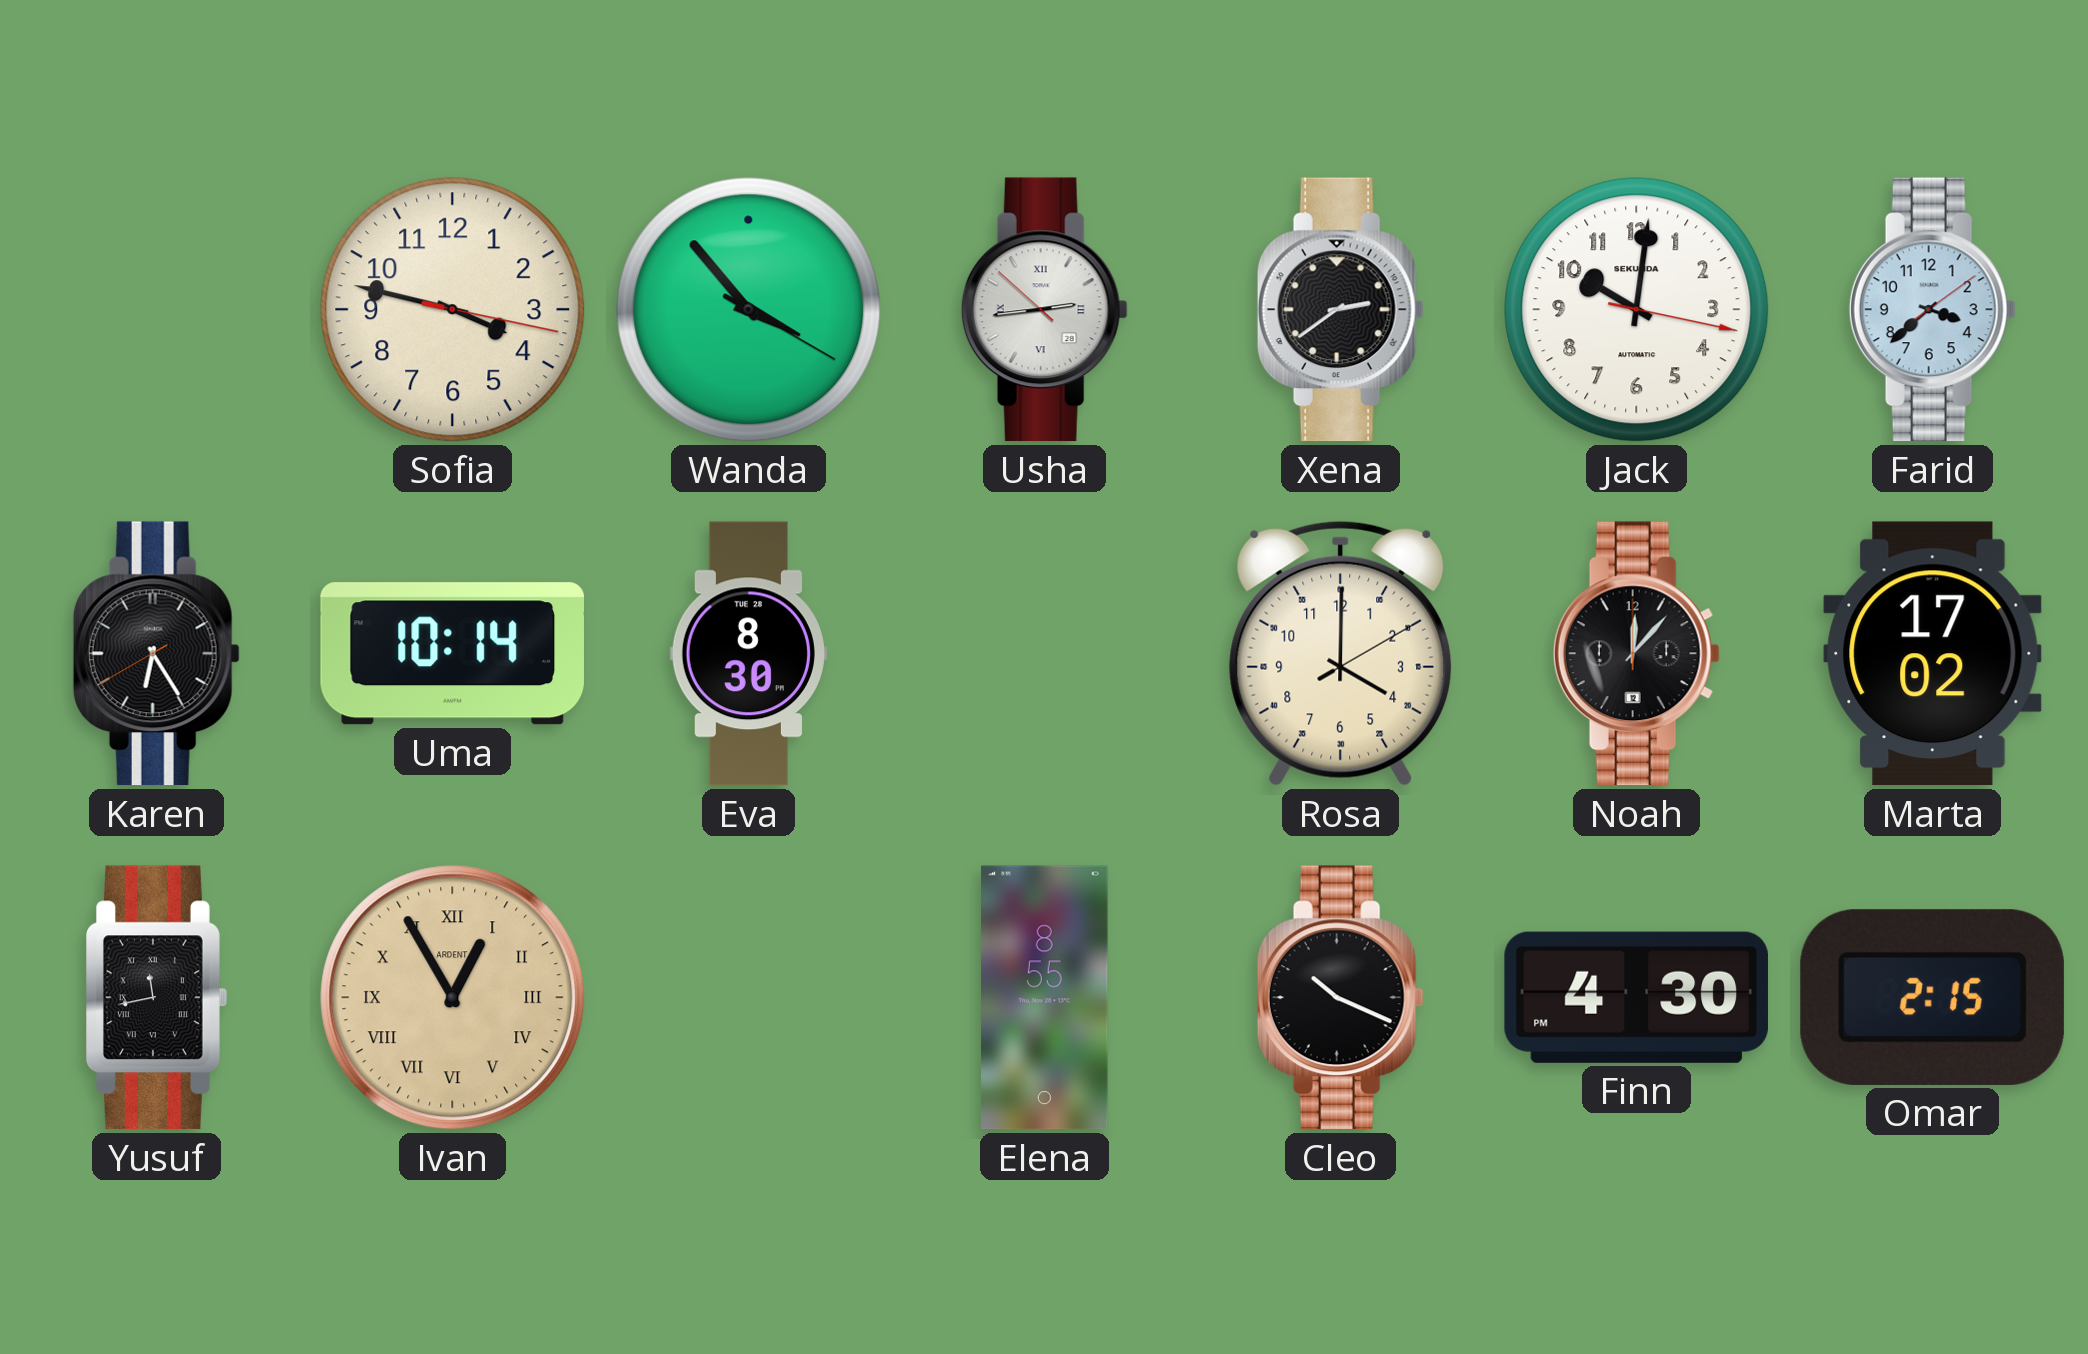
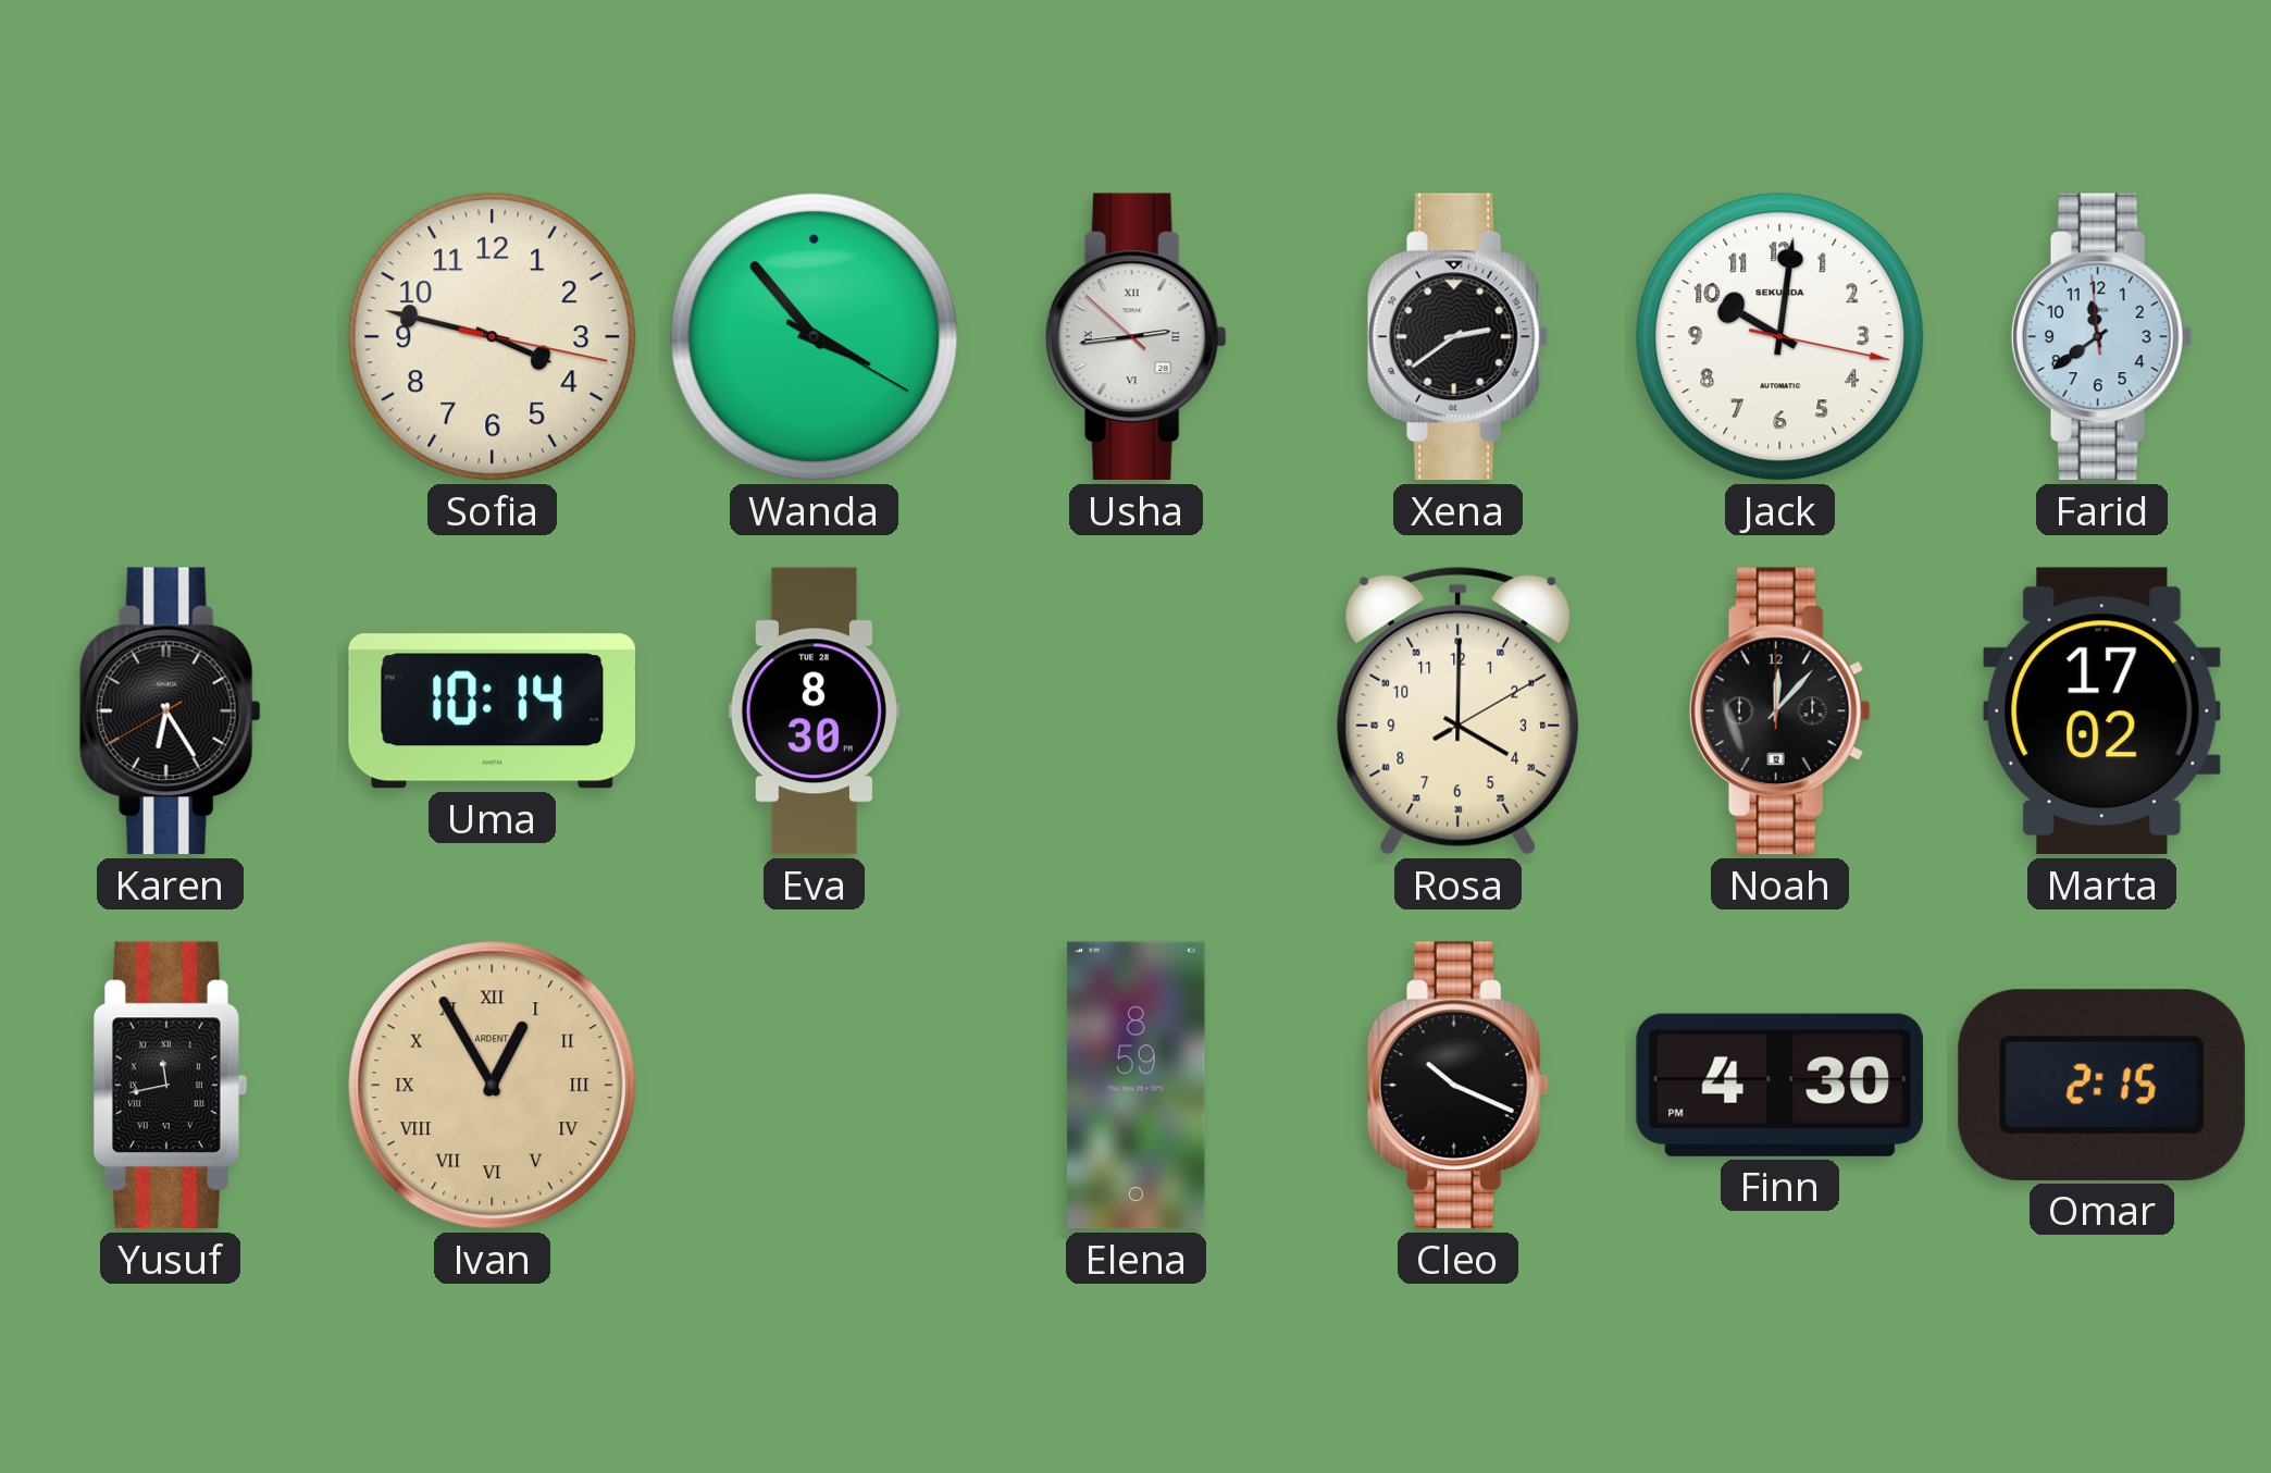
Farid: 3:38 -> 11:38 (2101, 337)
Elena: 8:55 -> 8:59 (1137, 1086)
